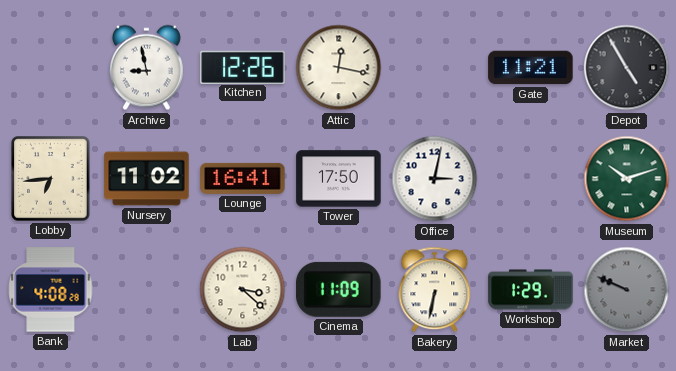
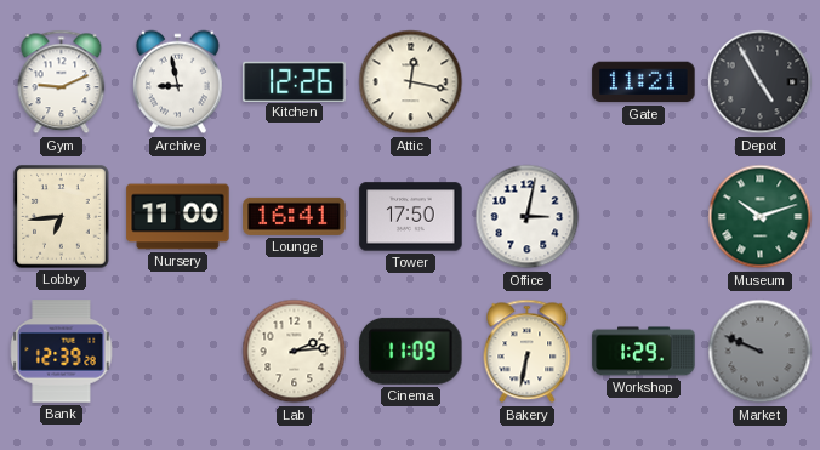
Gym: none -> 9:11 (62, 82)
Nursery: 11:02 -> 11:00 (178, 217)
Bank: 4:08 -> 12:39 (62, 352)
Lab: 3:22 -> 2:14 (295, 352)
